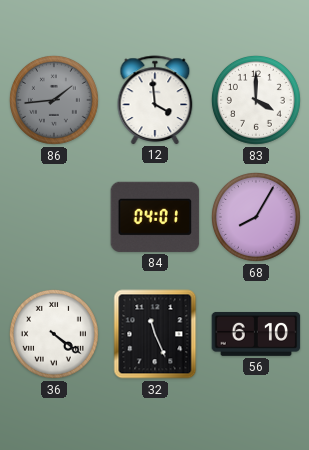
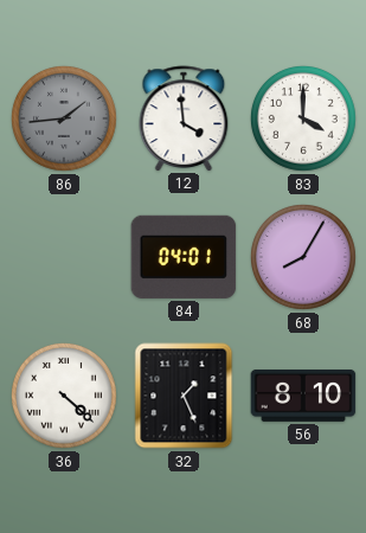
36: 4:21 -> 4:22 (64, 396)
32: 11:26 -> 1:26 (184, 396)
56: 6:10 -> 8:10 (303, 396)
